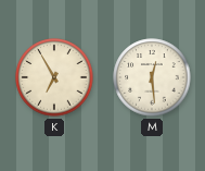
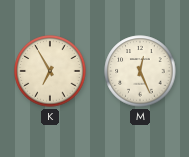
M: 12:29 -> 12:26 (140, 71)
